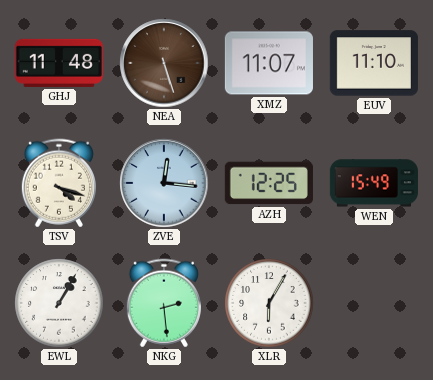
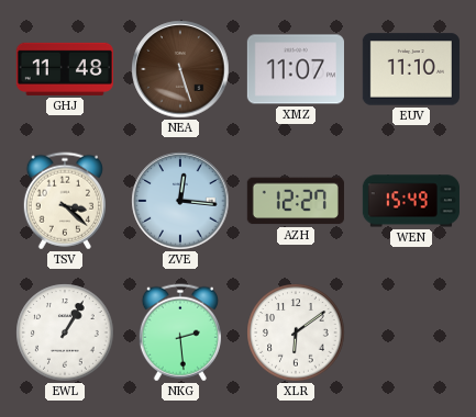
TSV: 4:18 -> 3:22 (65, 201)
AZH: 12:25 -> 12:27 (296, 201)
XLR: 6:05 -> 6:09 (296, 333)
